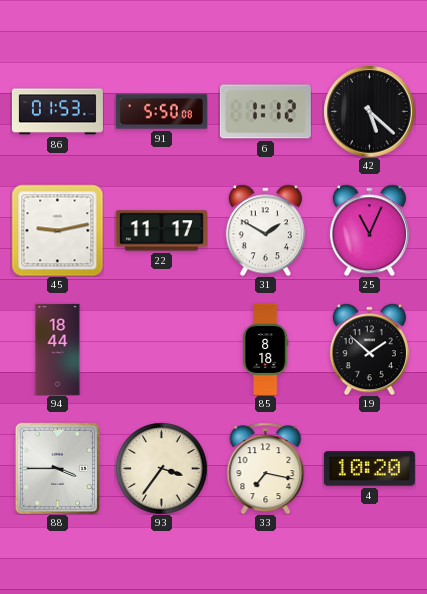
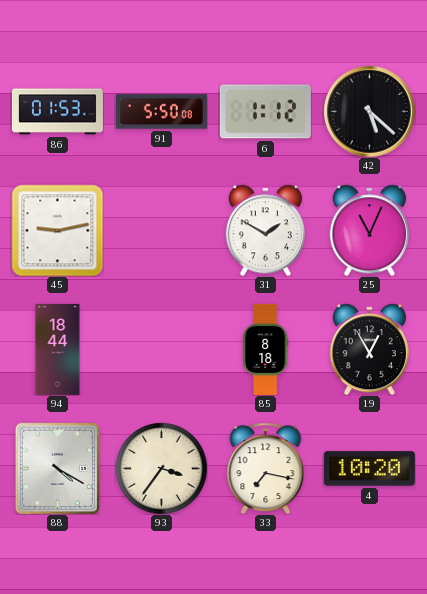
22: 11:17 -> none (161, 231)
19: 1:52 -> 12:55 (369, 349)
88: 3:45 -> 4:20 (57, 468)
